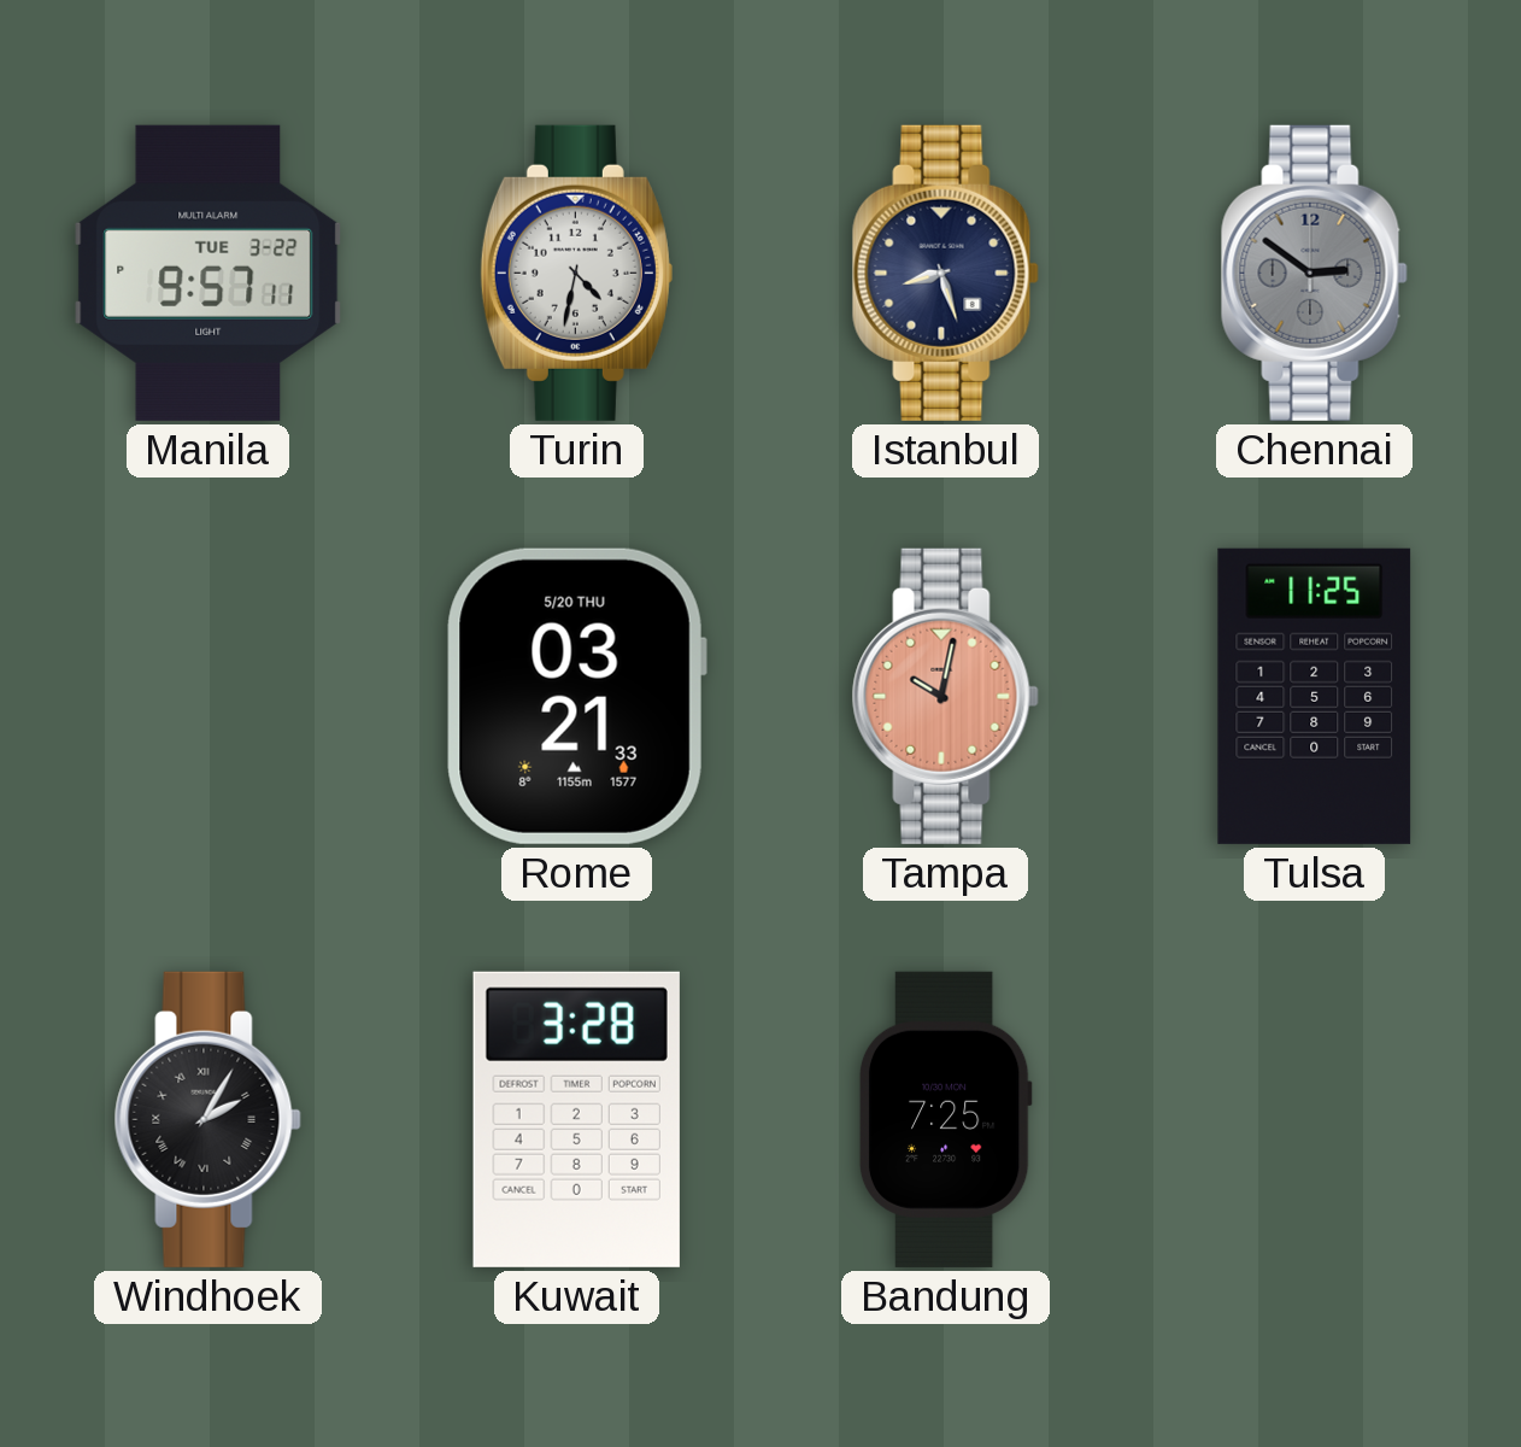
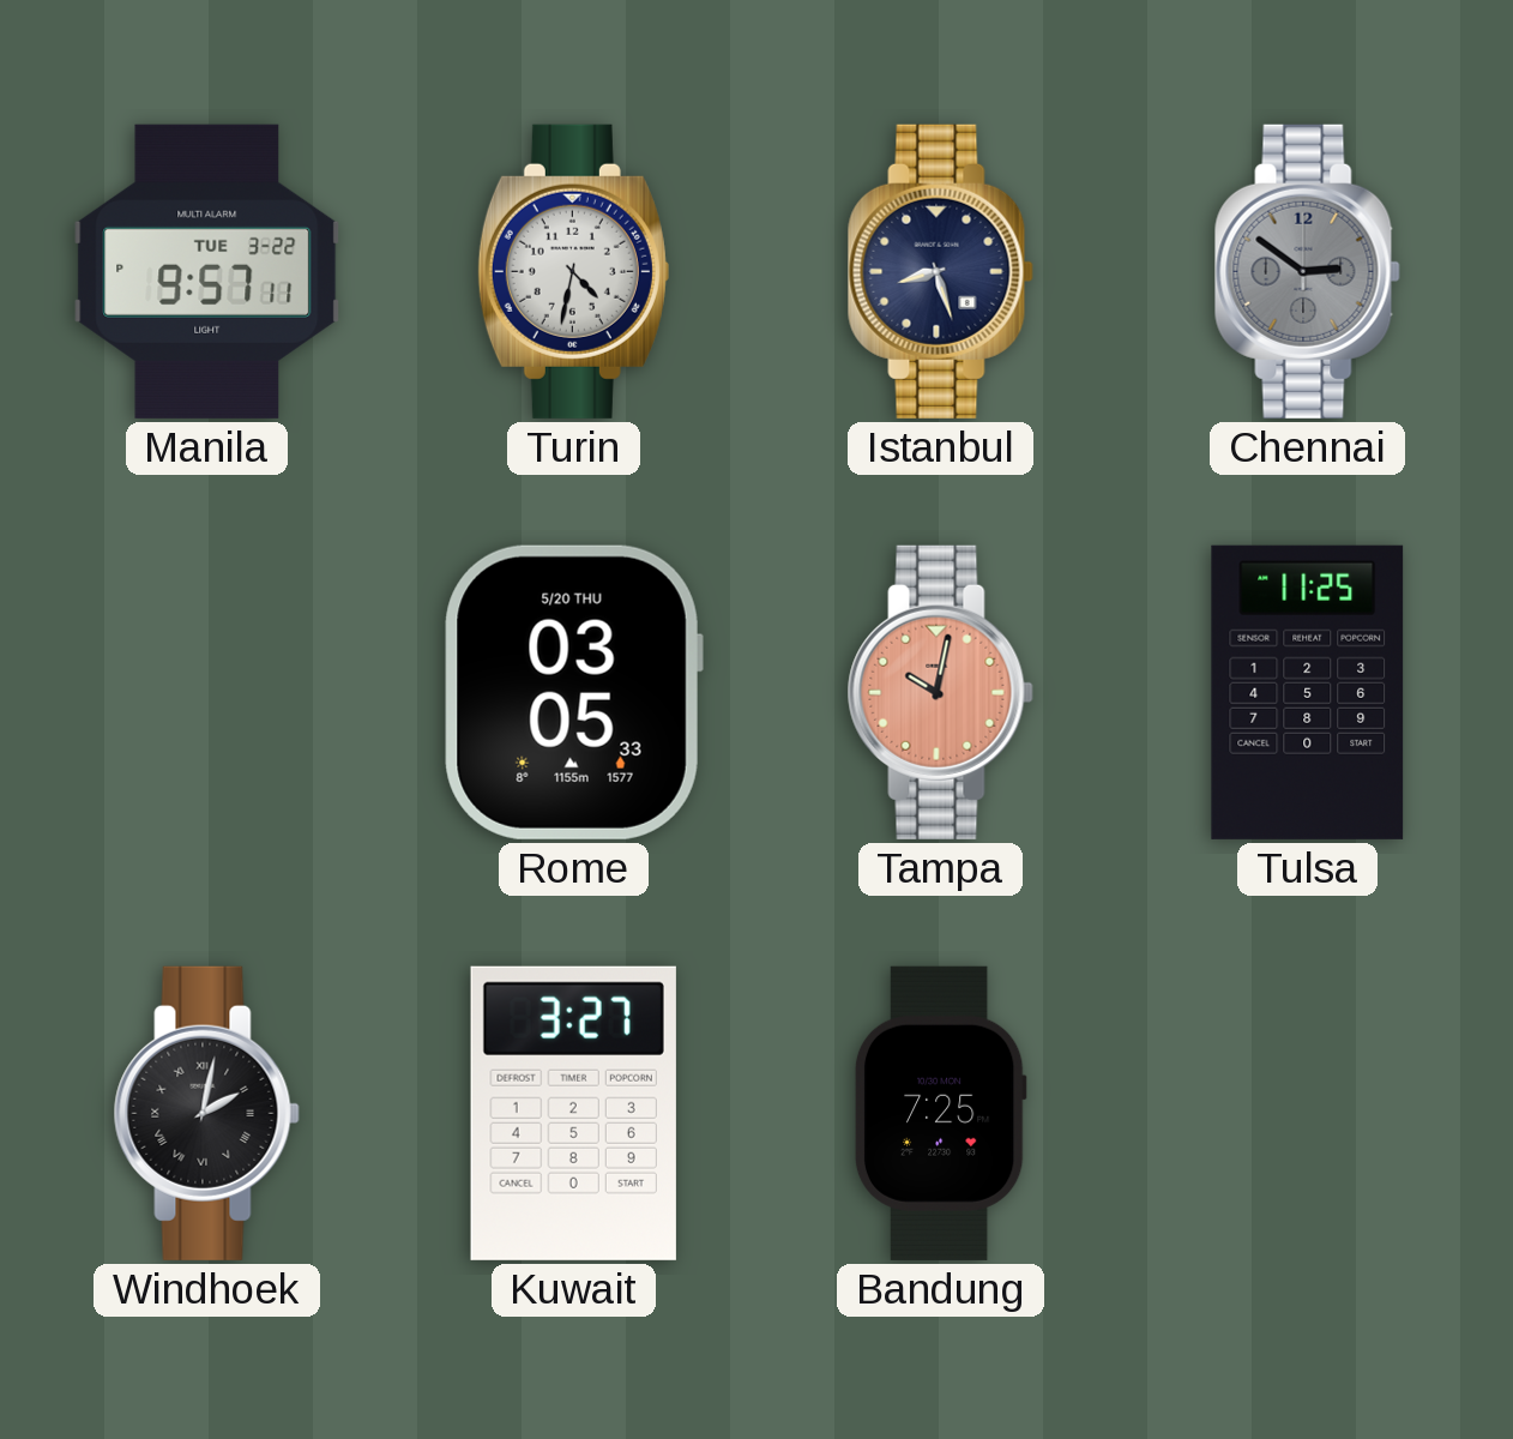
Rome: 03:21 -> 03:05 (573, 692)
Windhoek: 2:05 -> 2:02 (206, 1113)
Kuwait: 3:28 -> 3:27 (573, 1113)
